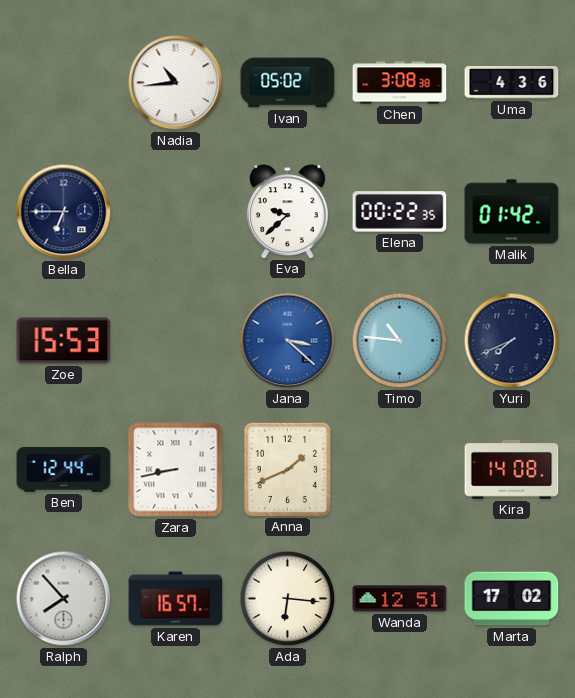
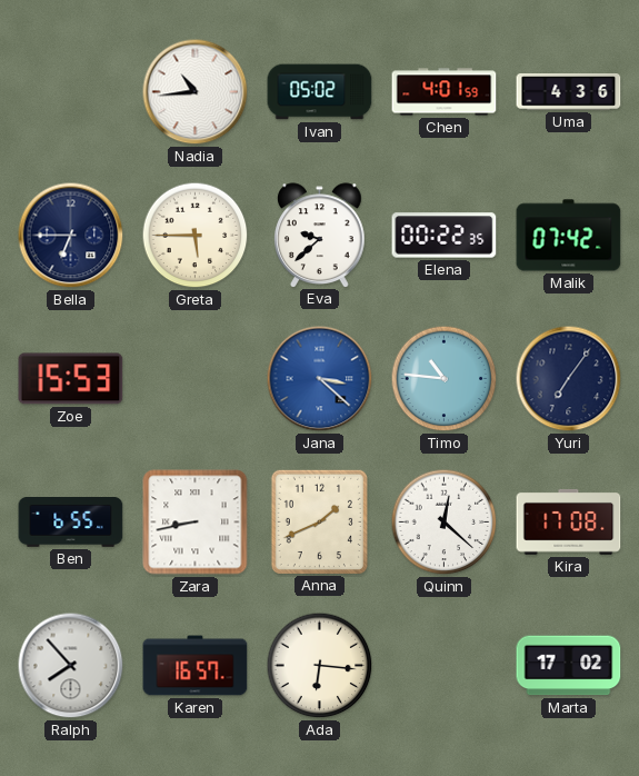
Chen: 3:08 -> 4:01 (445, 92)
Greta: none -> 5:45 (196, 236)
Malik: 01:42 -> 07:42 (569, 236)
Yuri: 7:41 -> 7:06 (569, 379)
Ben: 12:44 -> 6:55 (71, 523)
Quinn: none -> 12:22 (445, 523)
Kira: 14:08 -> 17:08 (569, 523)
Wanda: 12:51 -> none (400, 599)
